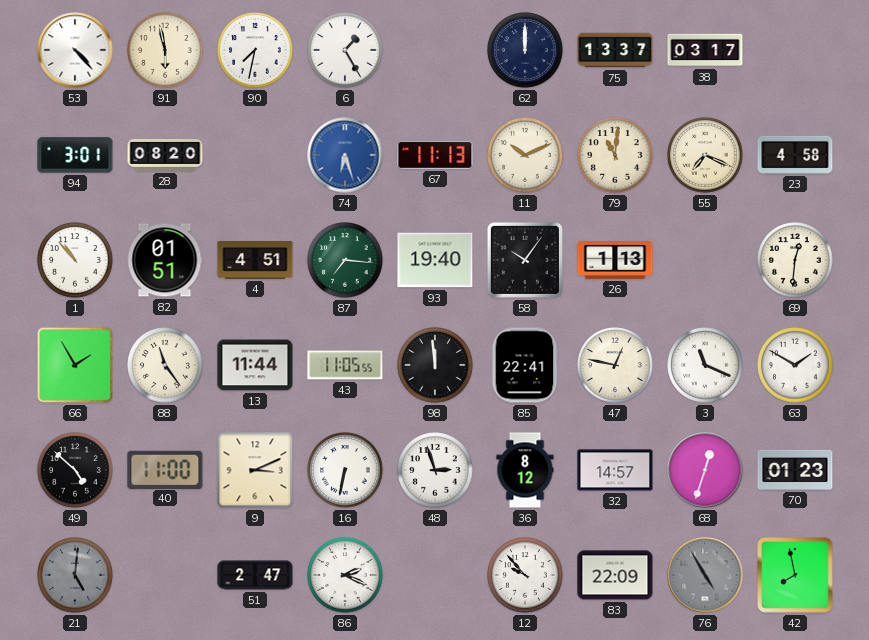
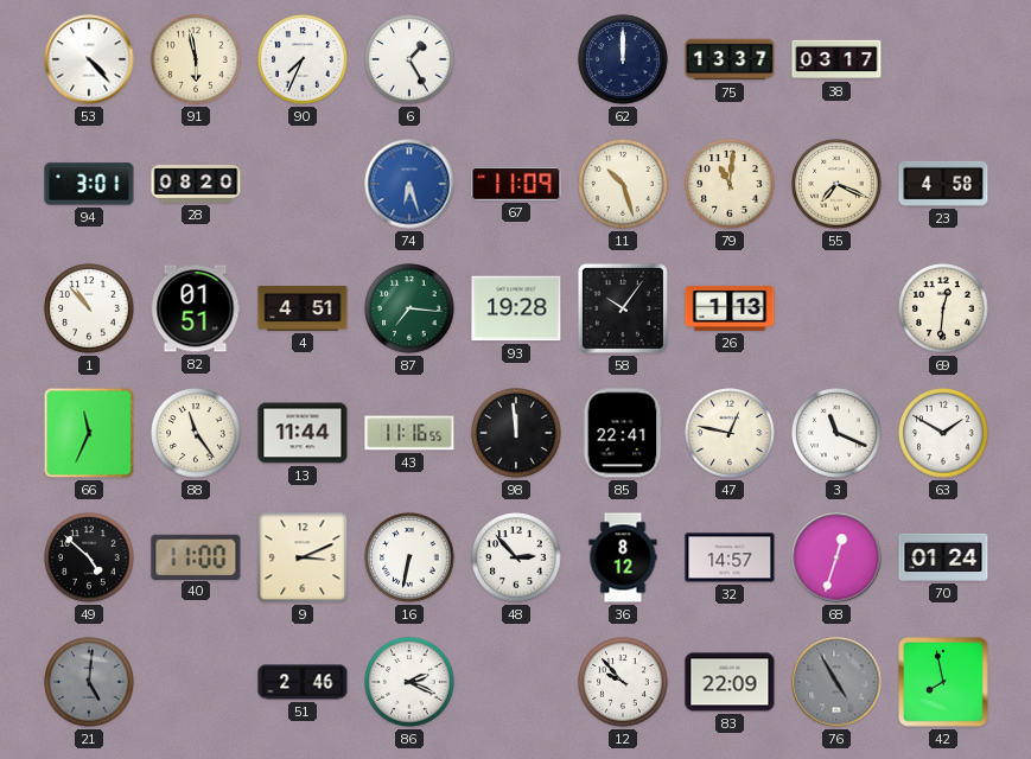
90: 7:32 -> 7:34 (303, 59)
67: 11:13 -> 11:09 (516, 184)
11: 10:11 -> 10:27 (623, 184)
93: 19:40 -> 19:28 (516, 308)
66: 1:55 -> 11:34 (89, 433)
43: 11:05 -> 11:16 (409, 433)
48: 2:57 -> 2:53 (516, 557)
70: 01:23 -> 01:24 (943, 557)
51: 2:47 -> 2:46 (303, 682)
